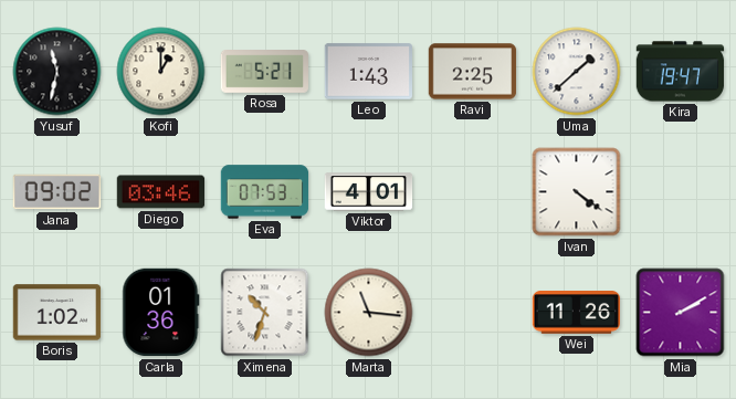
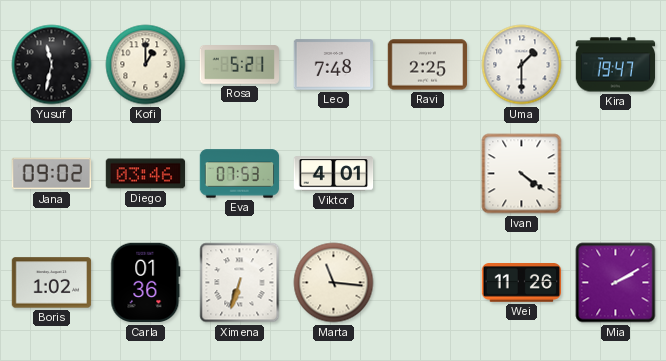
Leo: 1:43 -> 7:48 (333, 65)
Uma: 1:38 -> 1:30 (522, 65)
Ximena: 10:33 -> 6:33 (240, 283)
